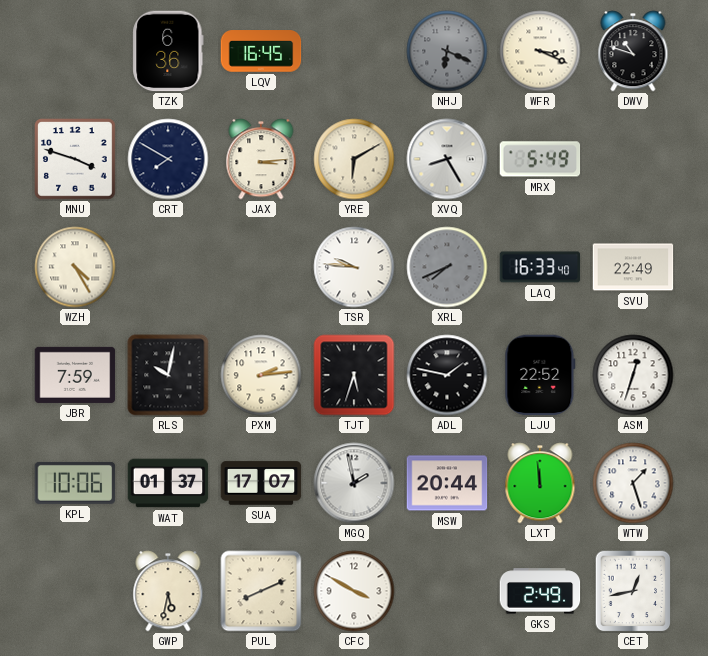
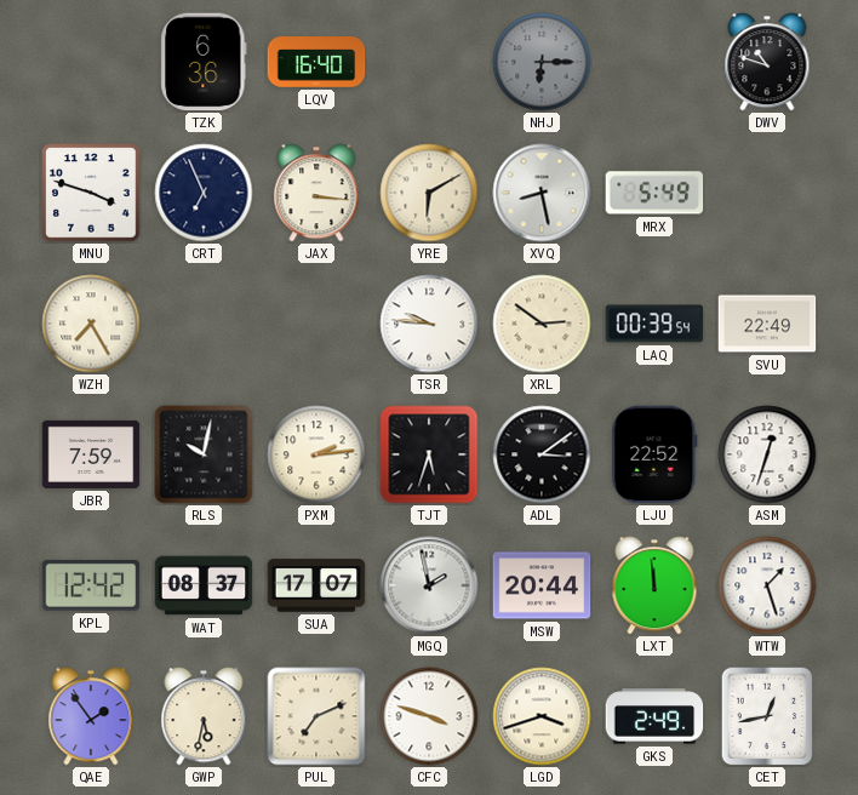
LQV: 16:45 -> 16:40 (316, 62)
NHJ: 6:19 -> 6:15 (542, 62)
WFR: 3:19 -> none (540, 51)
CRT: 7:50 -> 6:56 (204, 193)
JAX: 3:14 -> 3:16 (316, 193)
XVQ: 8:25 -> 8:28 (542, 193)
WZH: 4:25 -> 7:25 (91, 324)
XRL: 7:41 -> 2:51 (542, 324)
XRL dial: grey -> cream (542, 324)
LAQ: 16:33 -> 00:39 (654, 324)
ADL: 1:47 -> 3:09 (542, 454)
KPL: 10:06 -> 12:42 (91, 585)
WAT: 01:37 -> 08:37 (204, 585)
QAE: none -> 1:54 (91, 716)
PUL: 8:11 -> 7:11 (316, 716)
CFC: 3:50 -> 3:48 (429, 716)
LGD: none -> 3:42 (542, 716)
